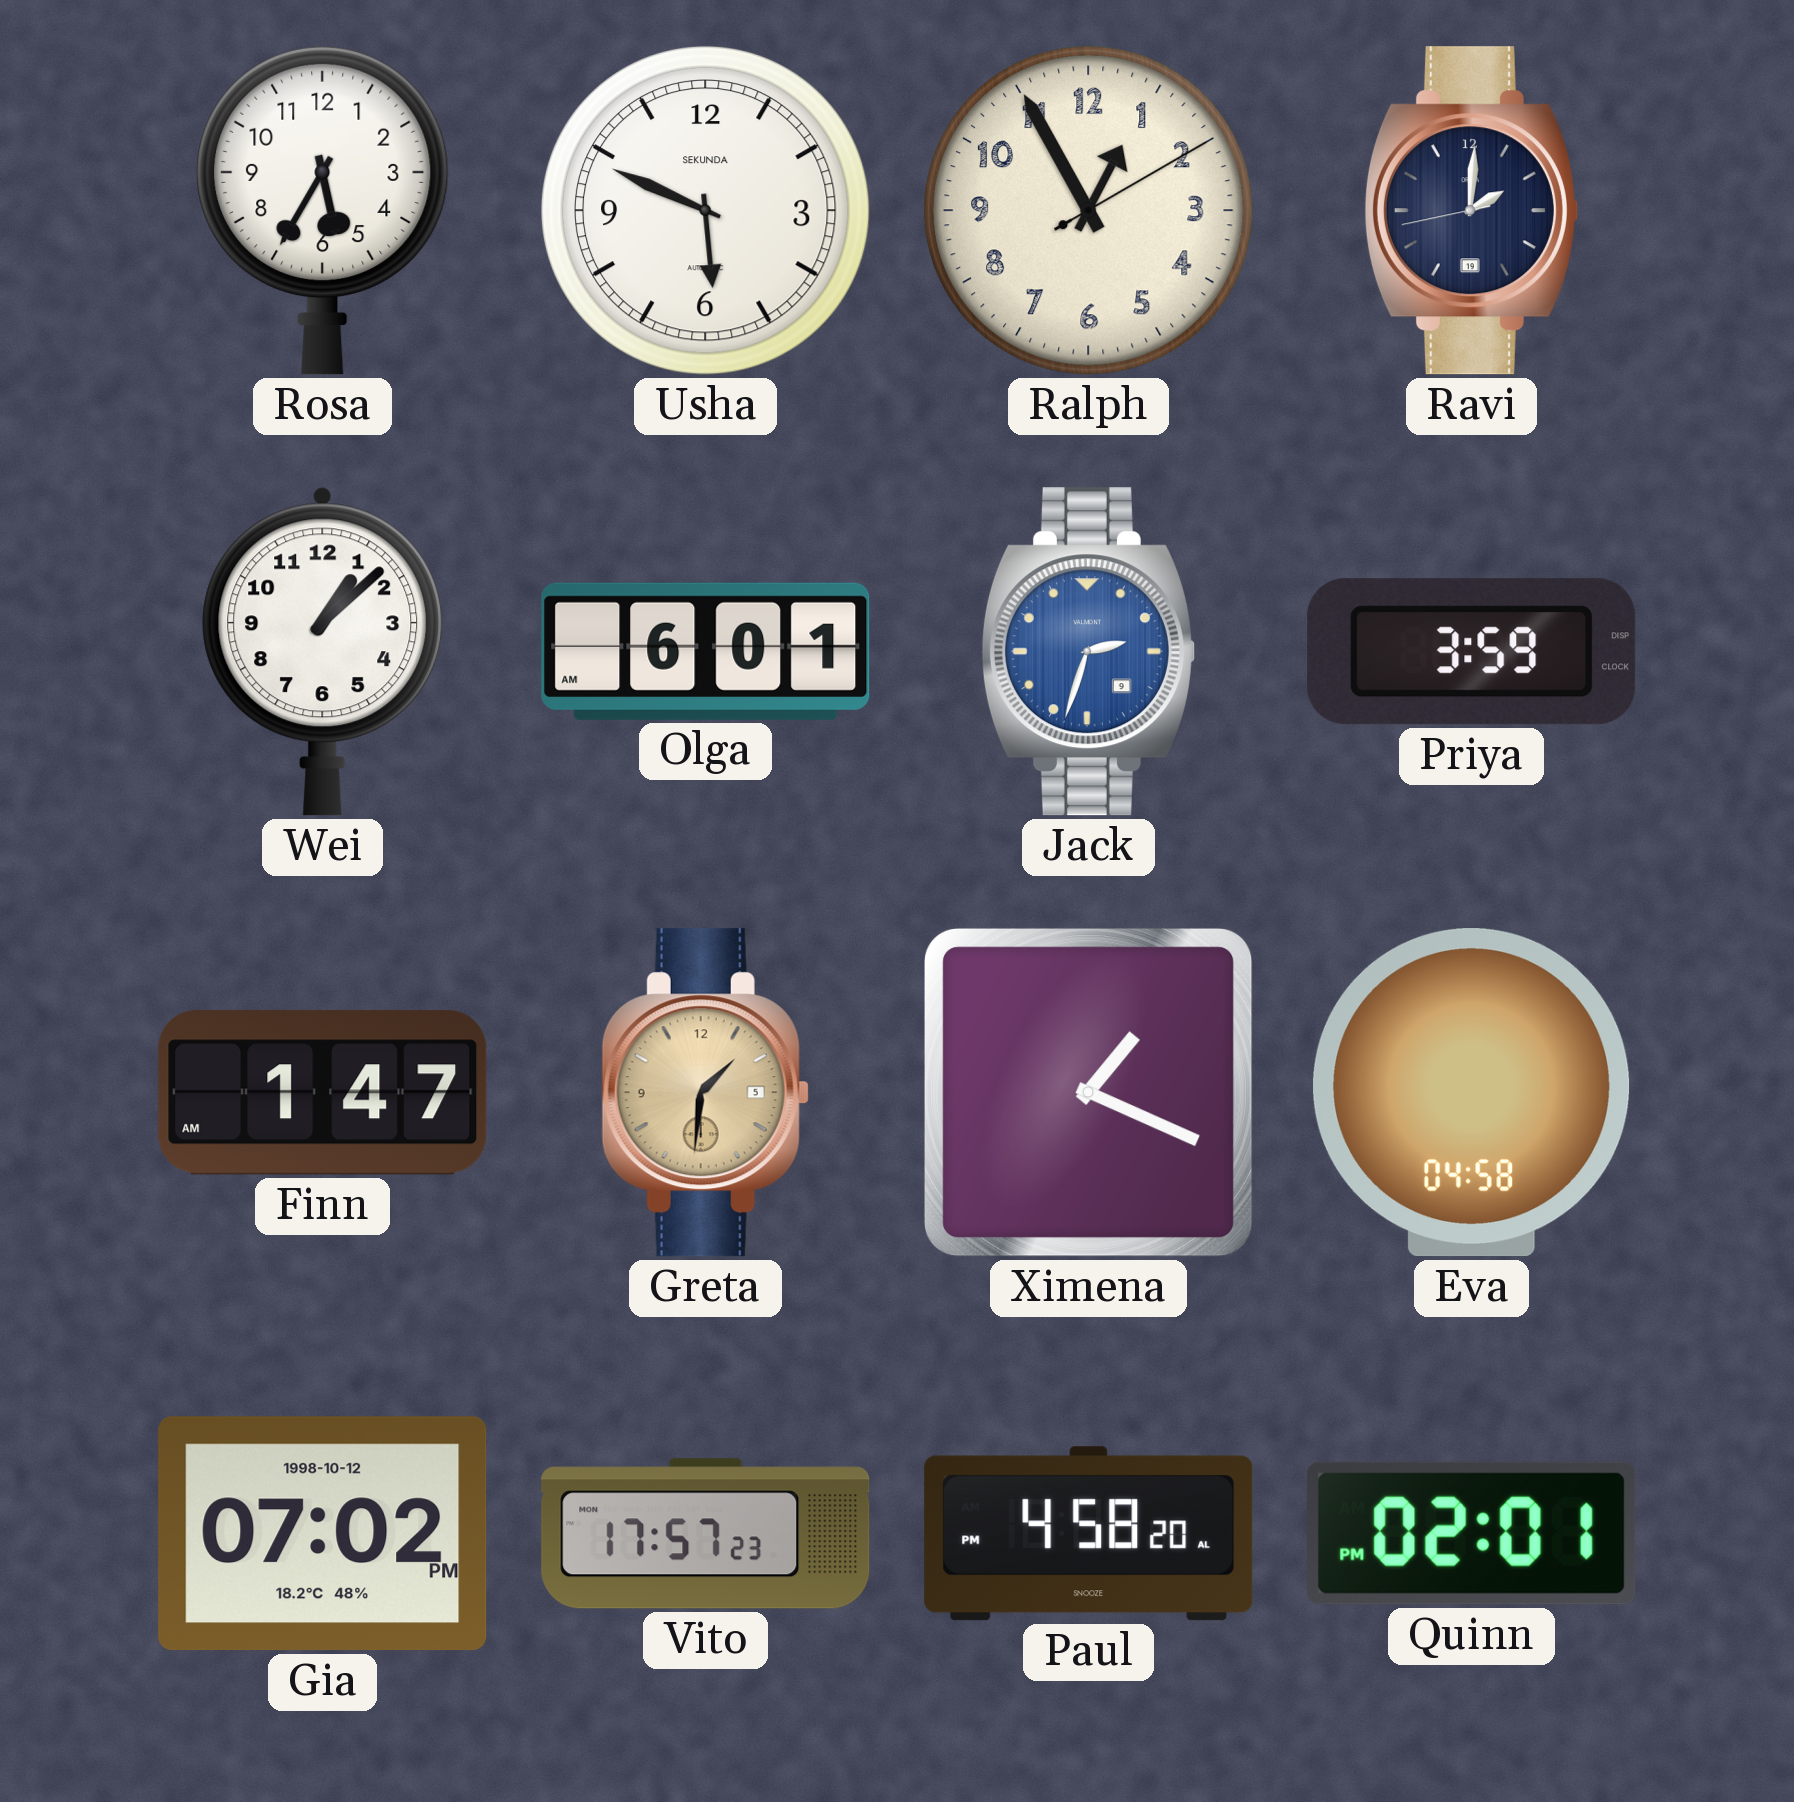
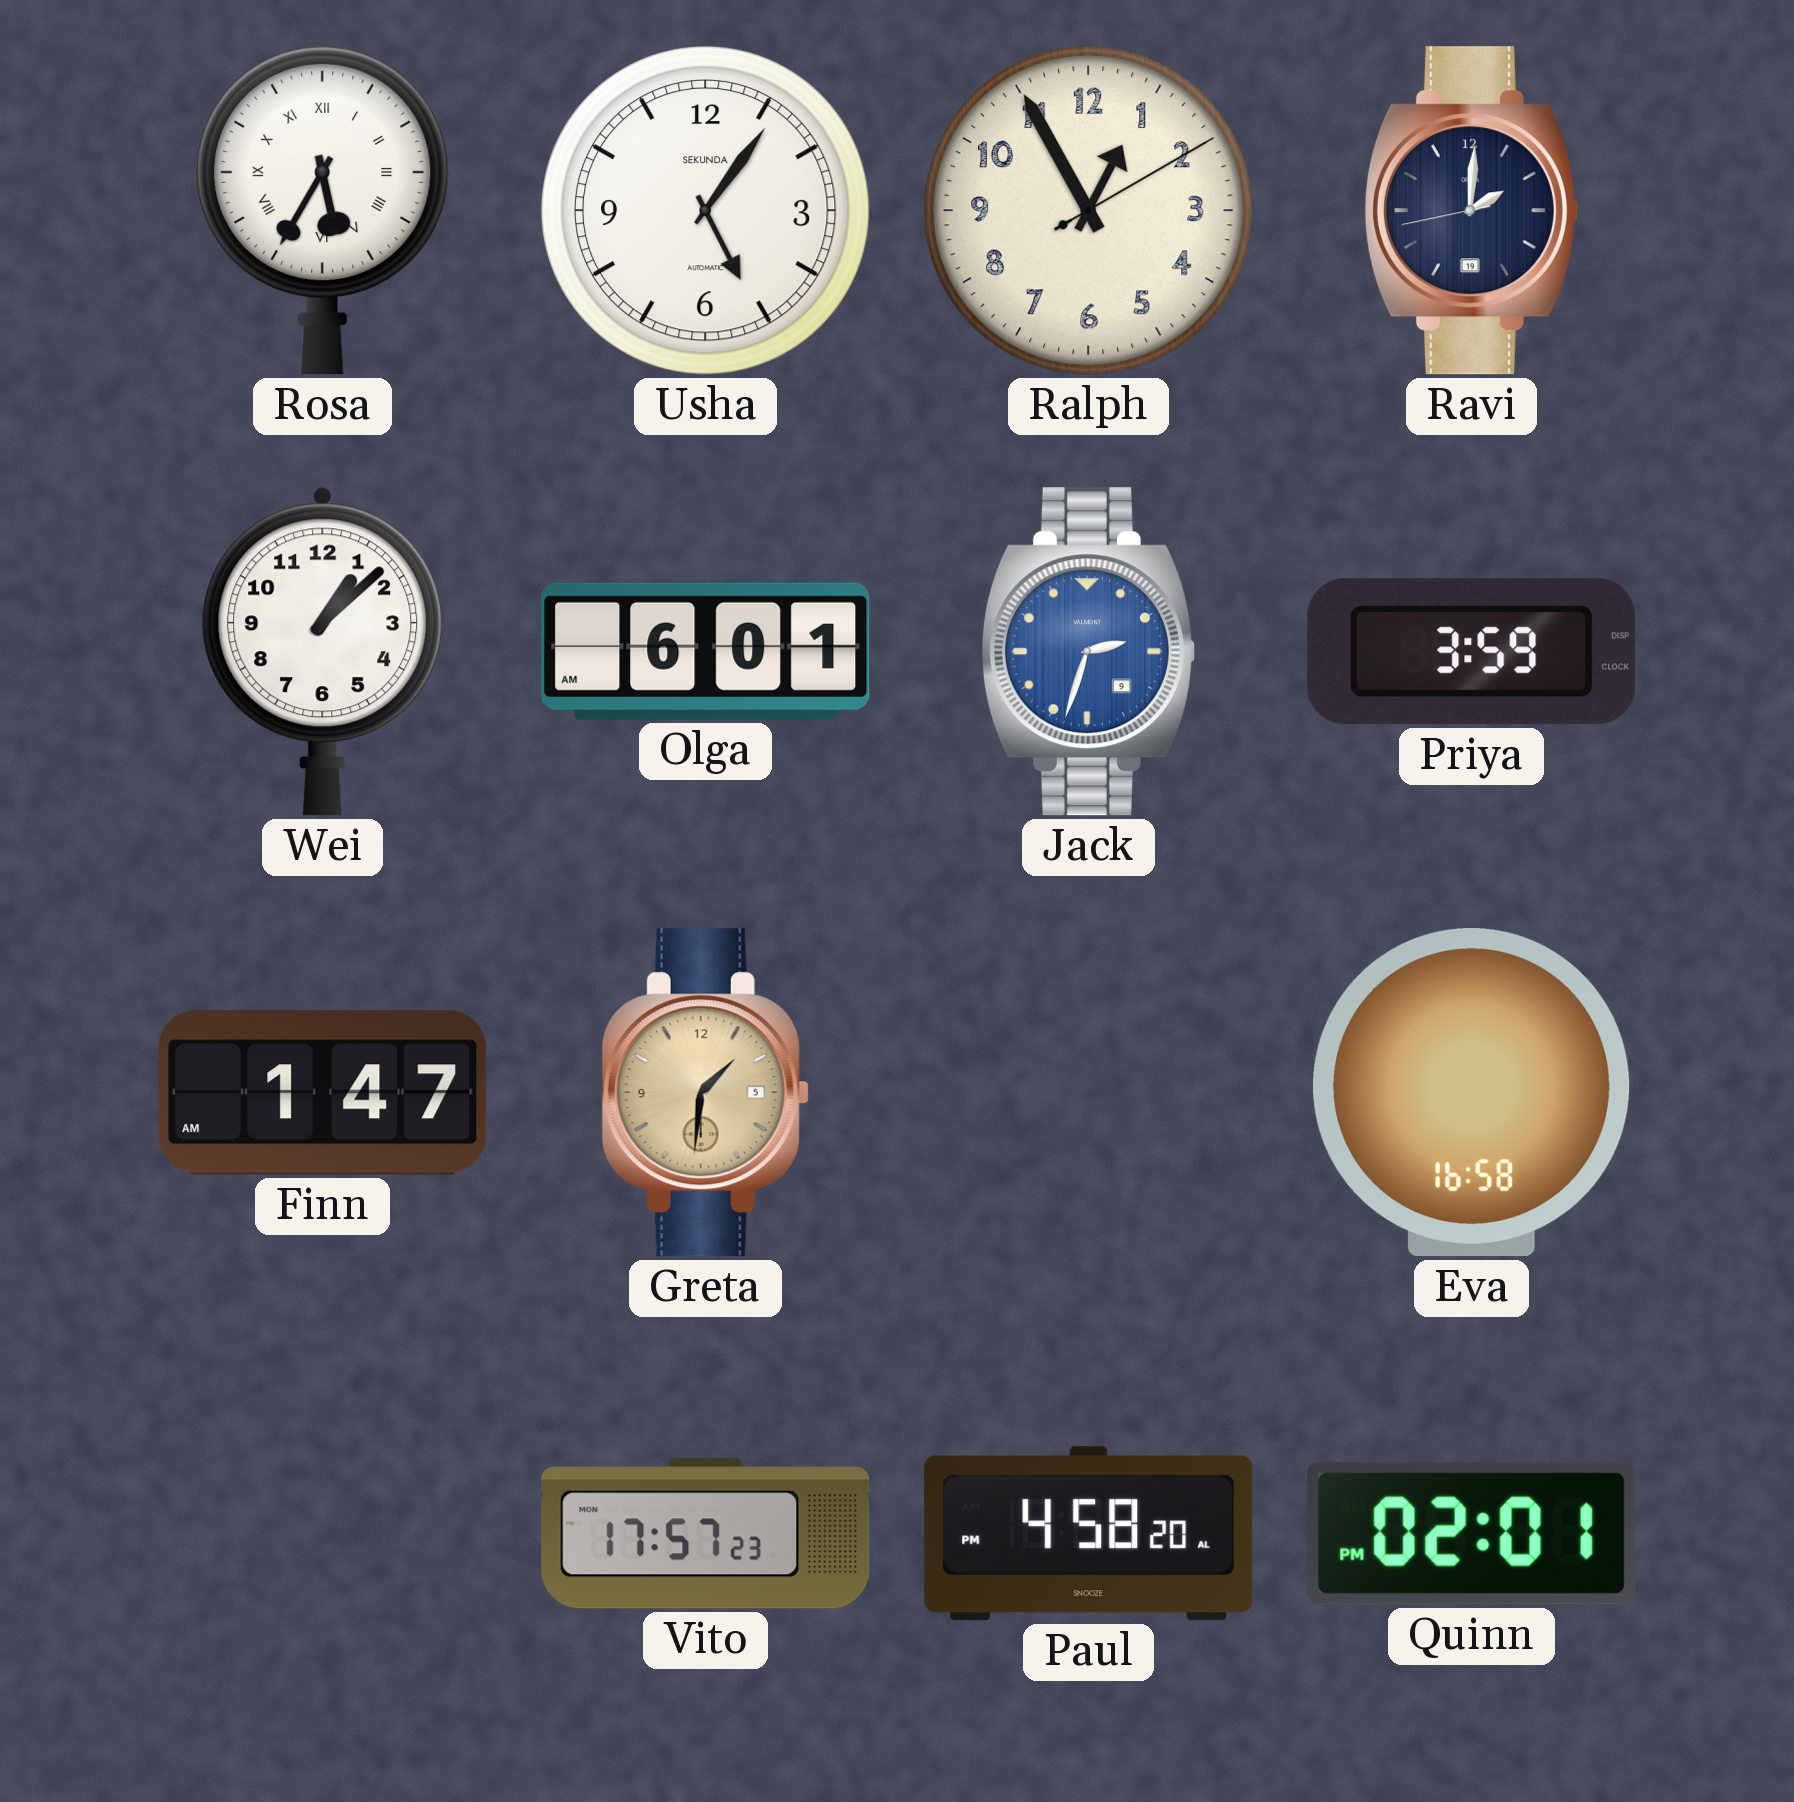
Rosa numerals: Arabic -> Roman (323, 210)
Usha: 5:49 -> 5:06 (705, 210)
Ximena: 1:19 -> none (1088, 1092)
Eva: 04:58 -> 16:58 (1472, 1093)
Gia: 07:02 -> none (323, 1534)
